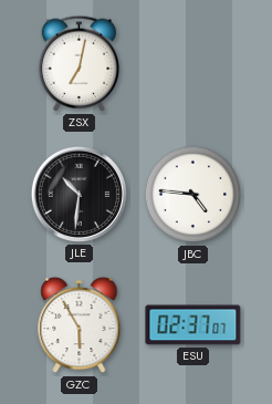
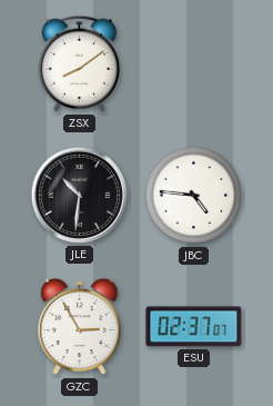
ZSX: 7:02 -> 8:09 (80, 63)
GZC: 5:55 -> 2:55 (80, 327)
